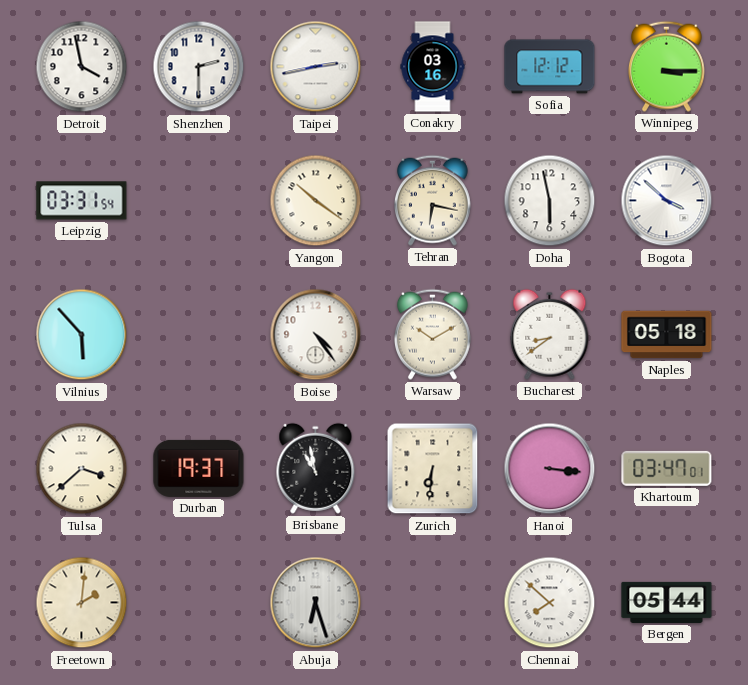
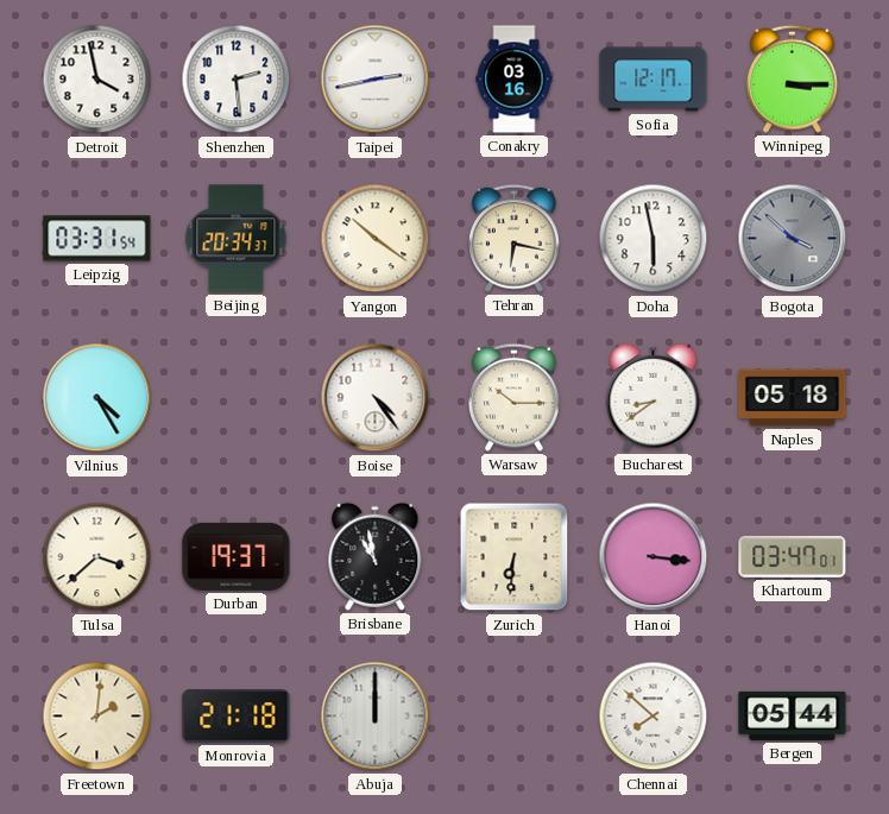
Shenzhen: 2:30 -> 2:29 (237, 80)
Sofia: 12:12 -> 12:17 (654, 80)
Beijing: none -> 20:34 (237, 239)
Bogota dial: white -> grey (793, 239)
Vilnius: 5:53 -> 4:25 (97, 398)
Warsaw: 10:10 -> 10:15 (513, 397)
Monrovia: none -> 21:18 (237, 717)
Abuja: 6:27 -> 12:00 (376, 717)
